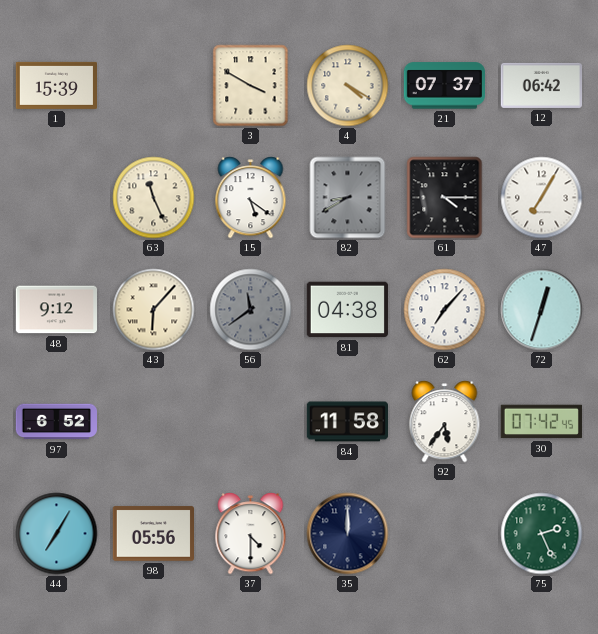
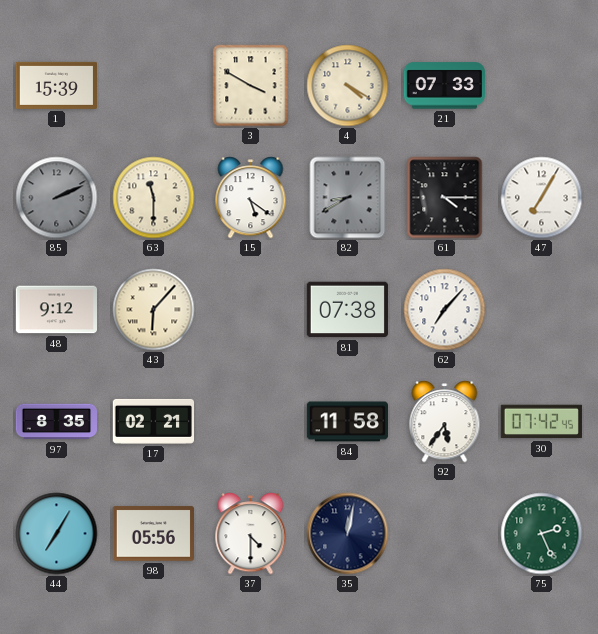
21: 07:37 -> 07:33 (444, 86)
12: 06:42 -> none (541, 85)
85: none -> 2:11 (57, 198)
63: 11:26 -> 11:30 (154, 198)
56: 11:39 -> none (251, 310)
81: 04:38 -> 07:38 (347, 310)
72: 12:33 -> none (542, 310)
97: 6:52 -> 8:35 (56, 422)
17: none -> 02:21 (153, 421)
35: 12:00 -> 12:02 (348, 534)
